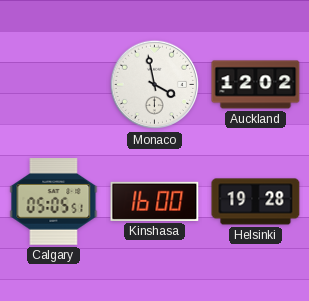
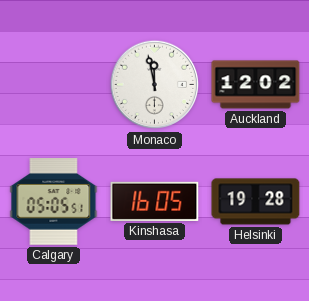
Monaco: 3:58 -> 11:58 (155, 85)
Kinshasa: 16:00 -> 16:05 (155, 201)
